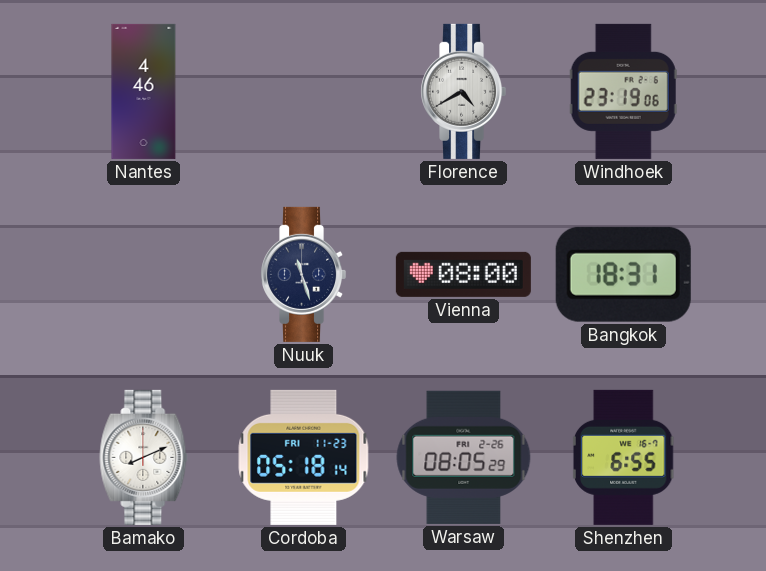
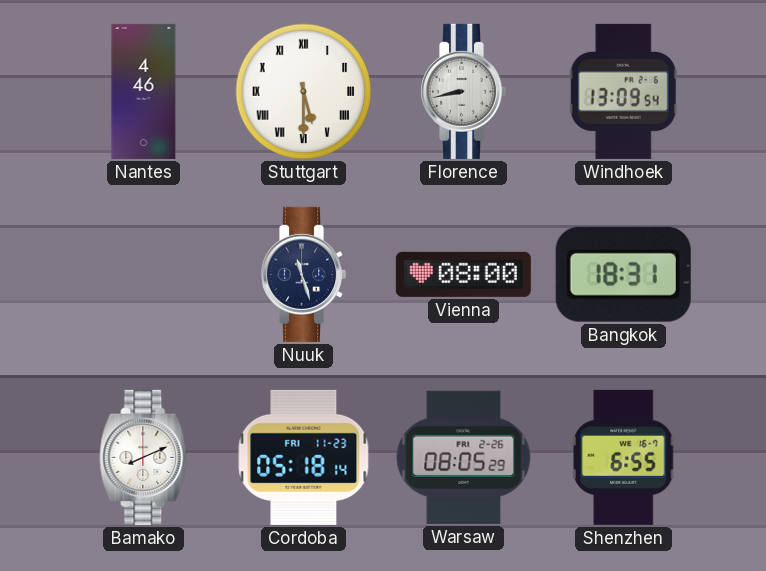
Stuttgart: none -> 5:30 (304, 92)
Florence: 4:40 -> 8:43 (464, 91)
Windhoek: 23:19 -> 13:09 (623, 91)
